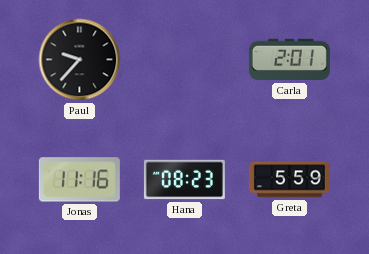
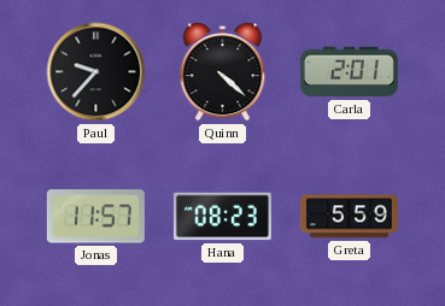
Quinn: none -> 4:22 (223, 72)
Jonas: 11:16 -> 11:57 (95, 217)
